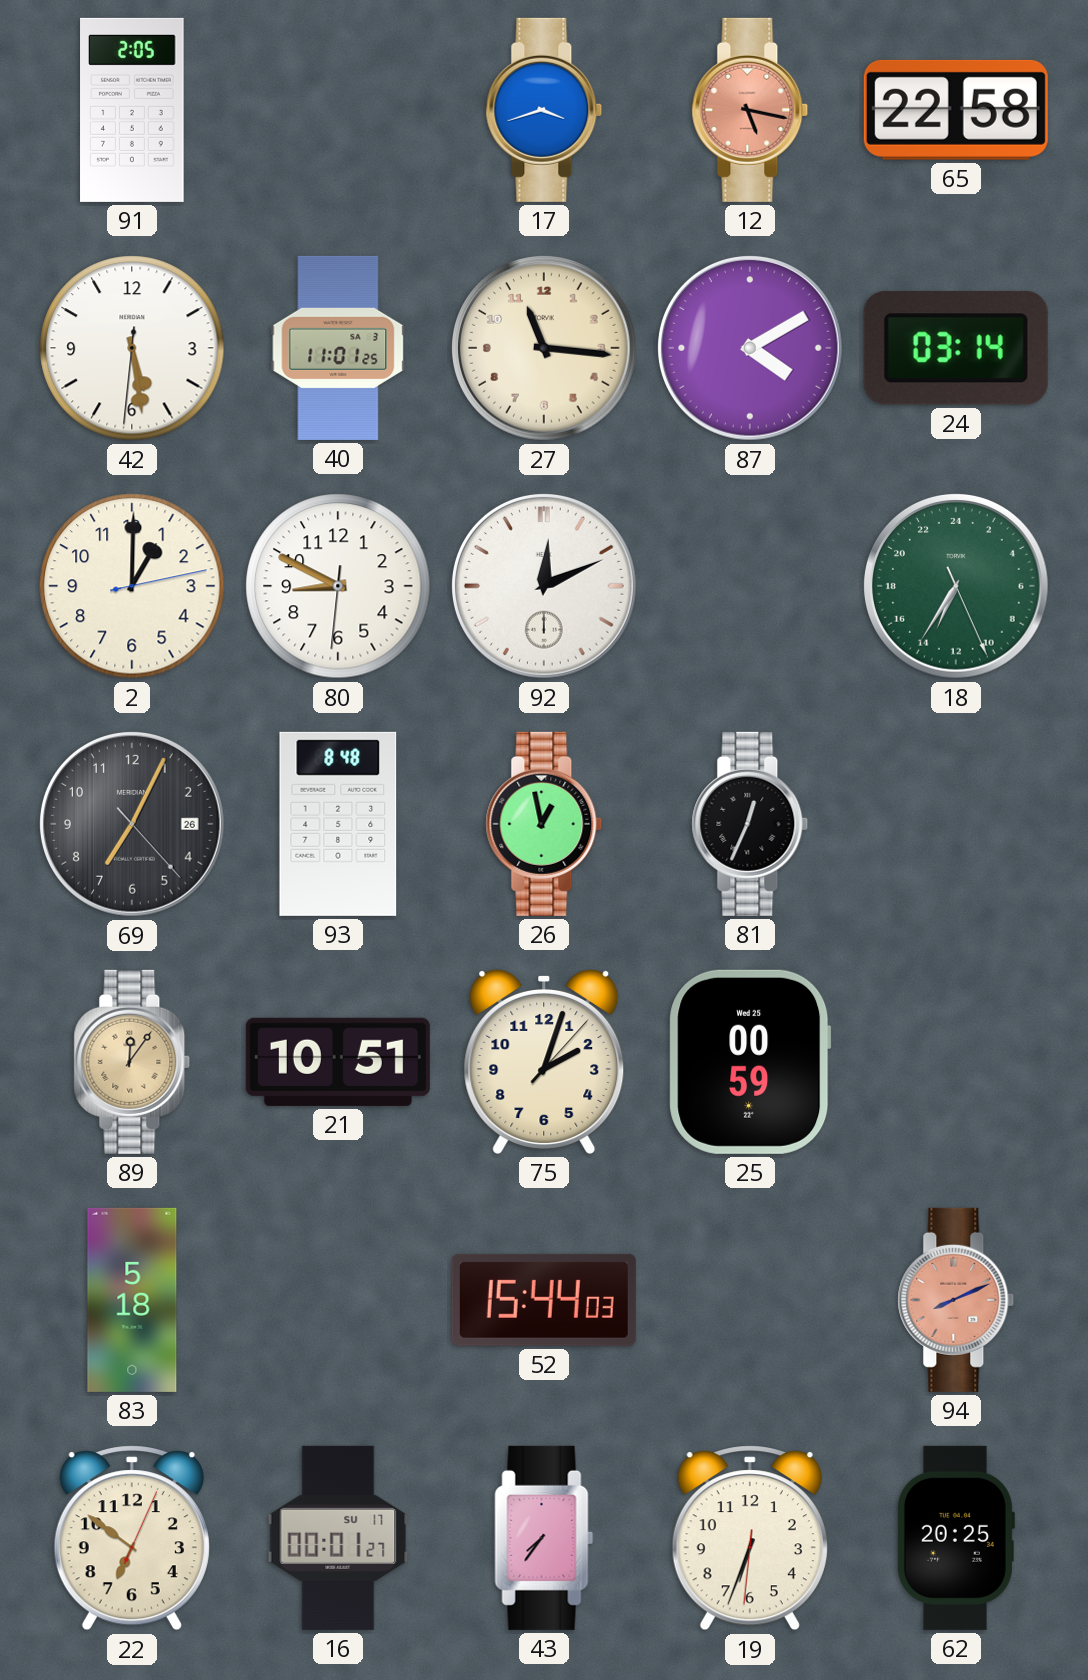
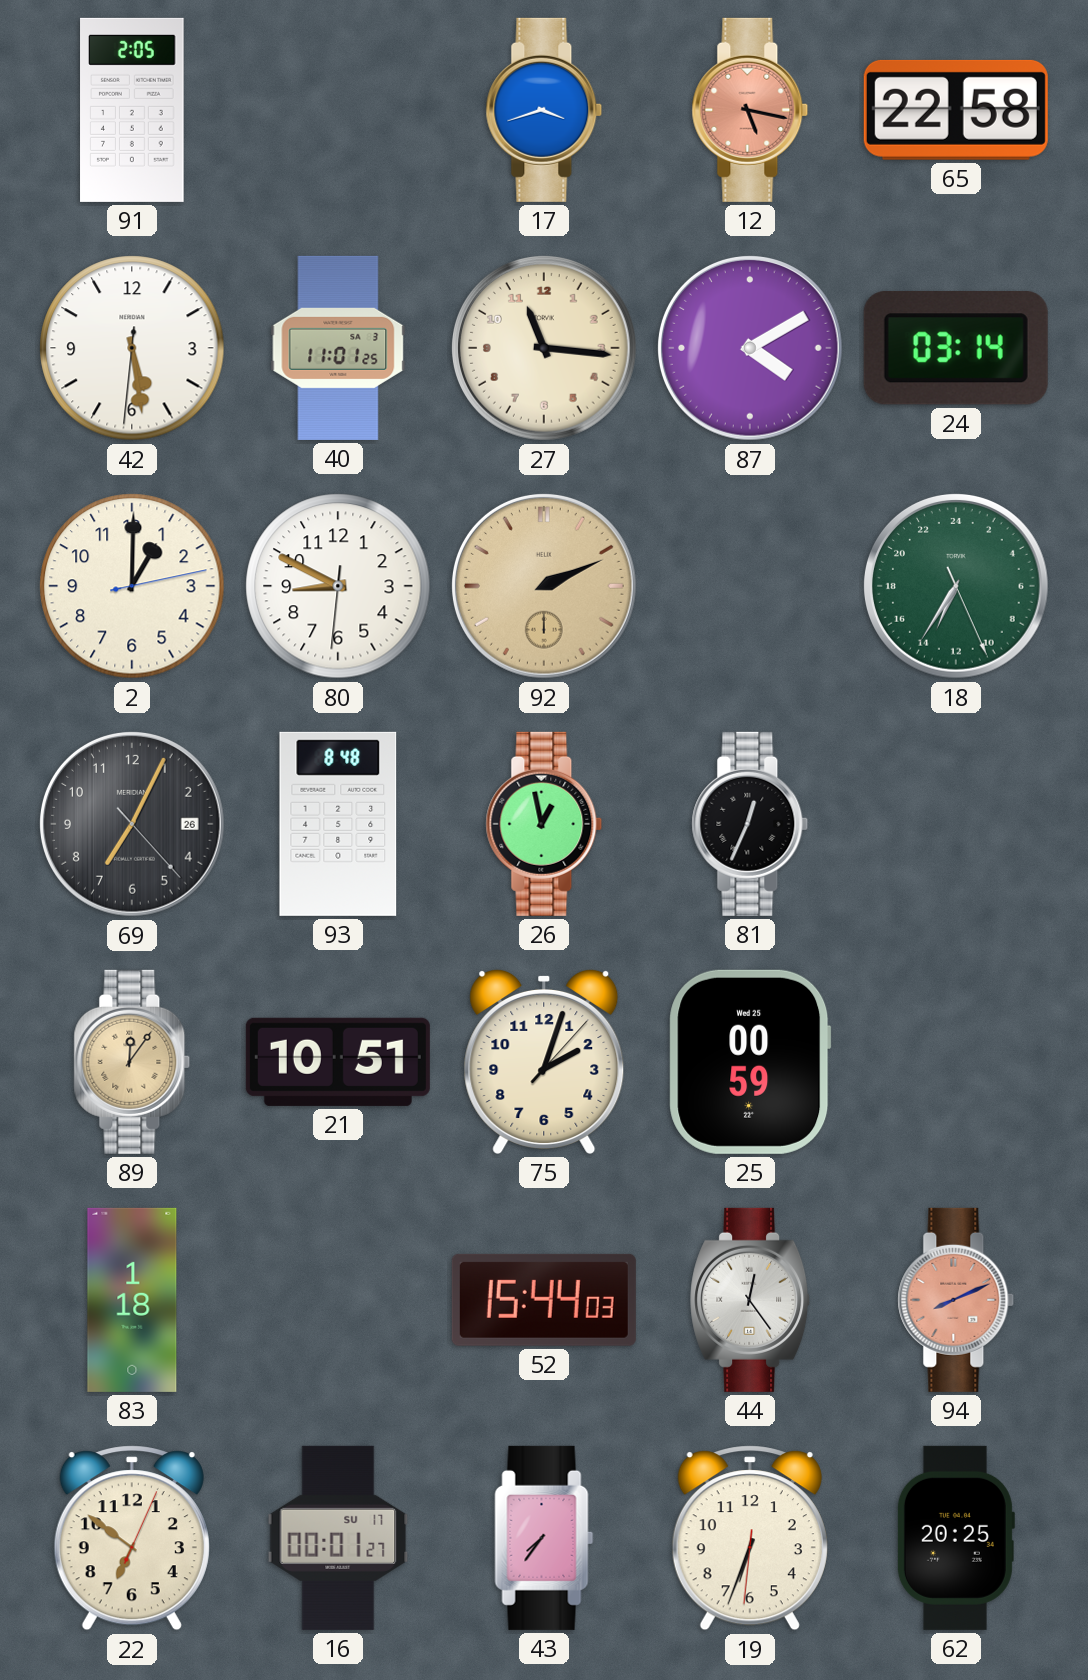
92: 12:11 -> 2:11 (544, 586)
92 dial: white -> champagne (544, 586)
83: 5:18 -> 1:18 (132, 1300)
44: none -> 12:24 (751, 1300)
